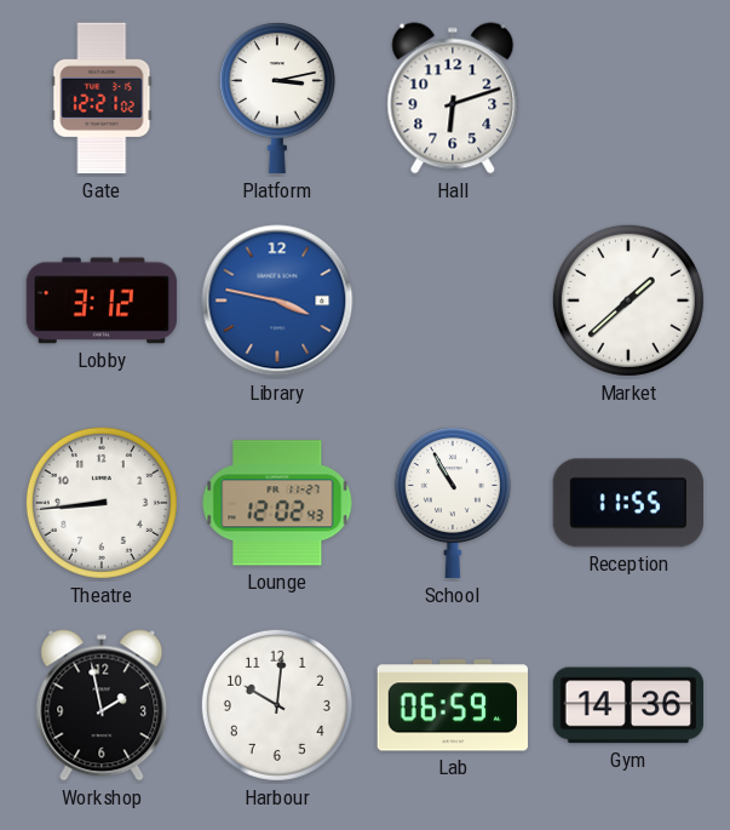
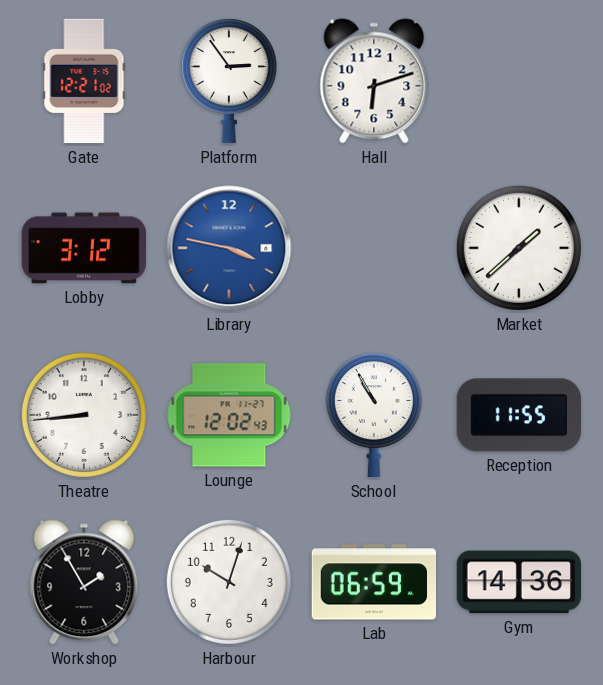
Platform: 3:13 -> 2:54 (229, 82)
Workshop: 1:58 -> 1:55 (84, 582)
Harbour: 10:01 -> 10:03 (229, 582)
